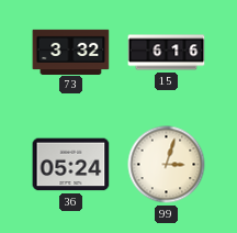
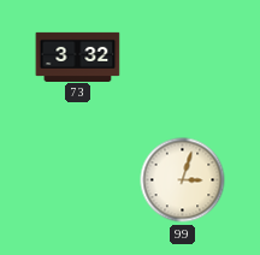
15: 6:16 -> none (167, 53)
36: 05:24 -> none (71, 165)
